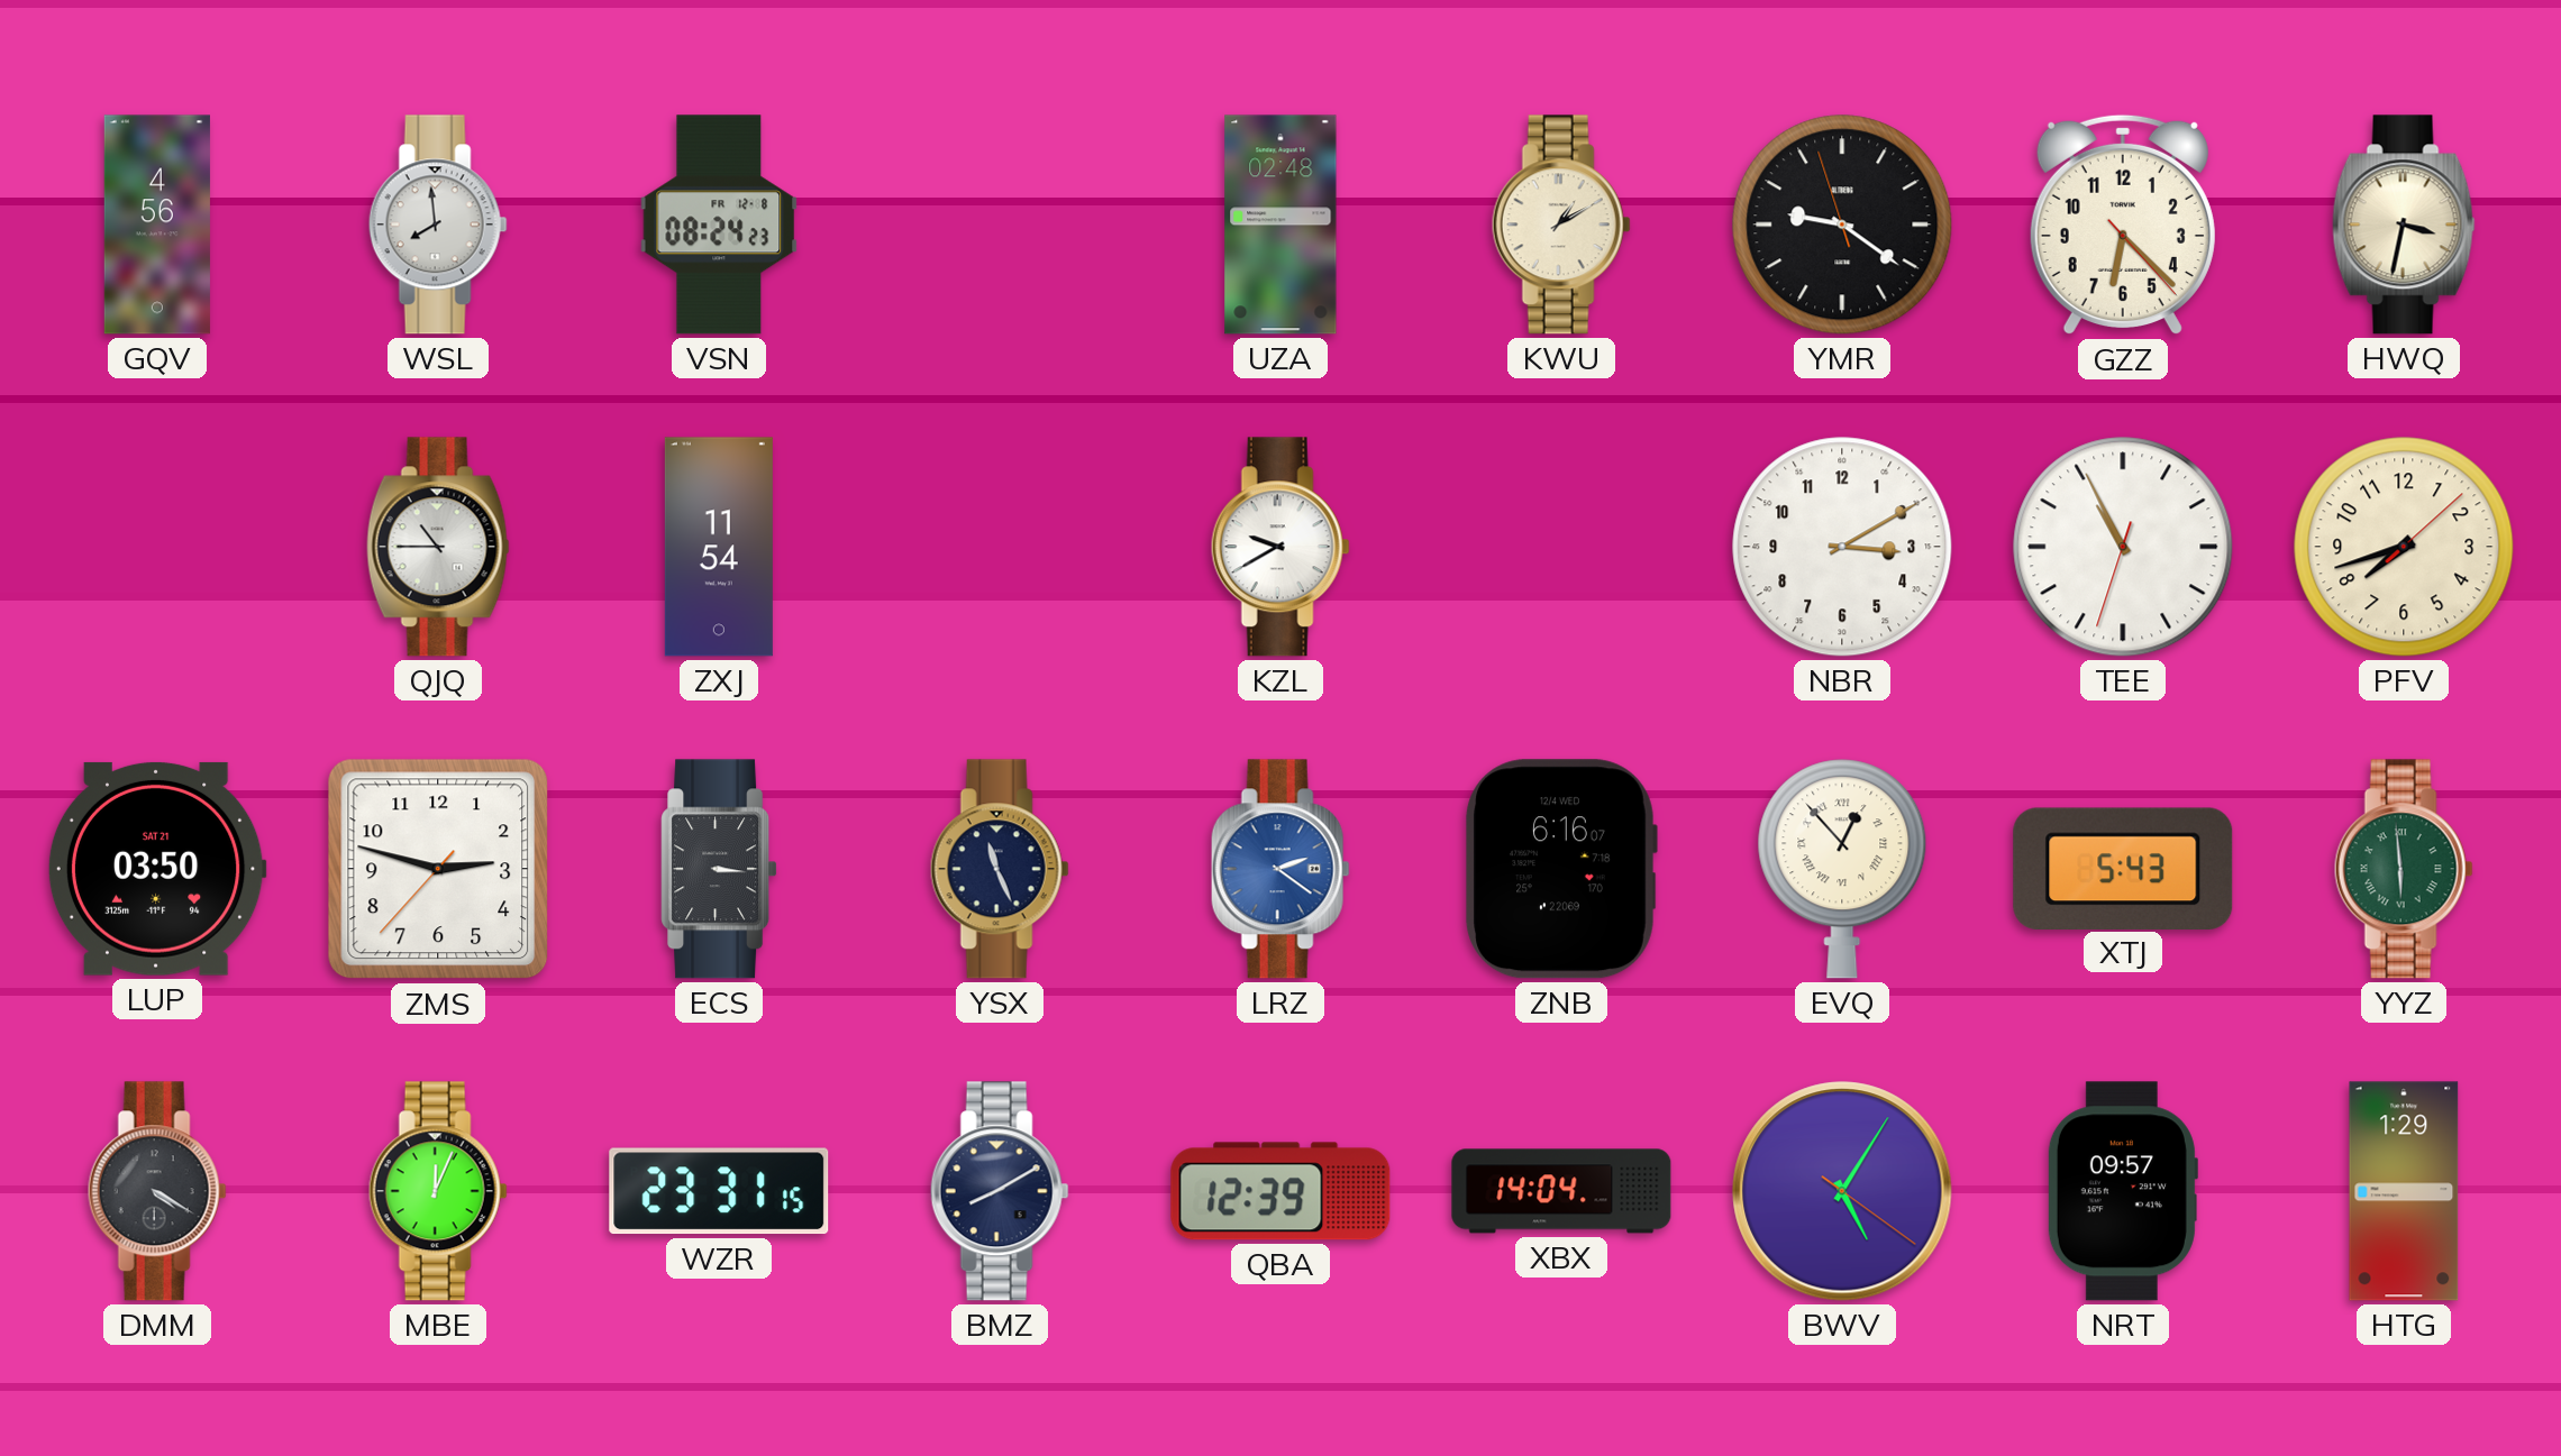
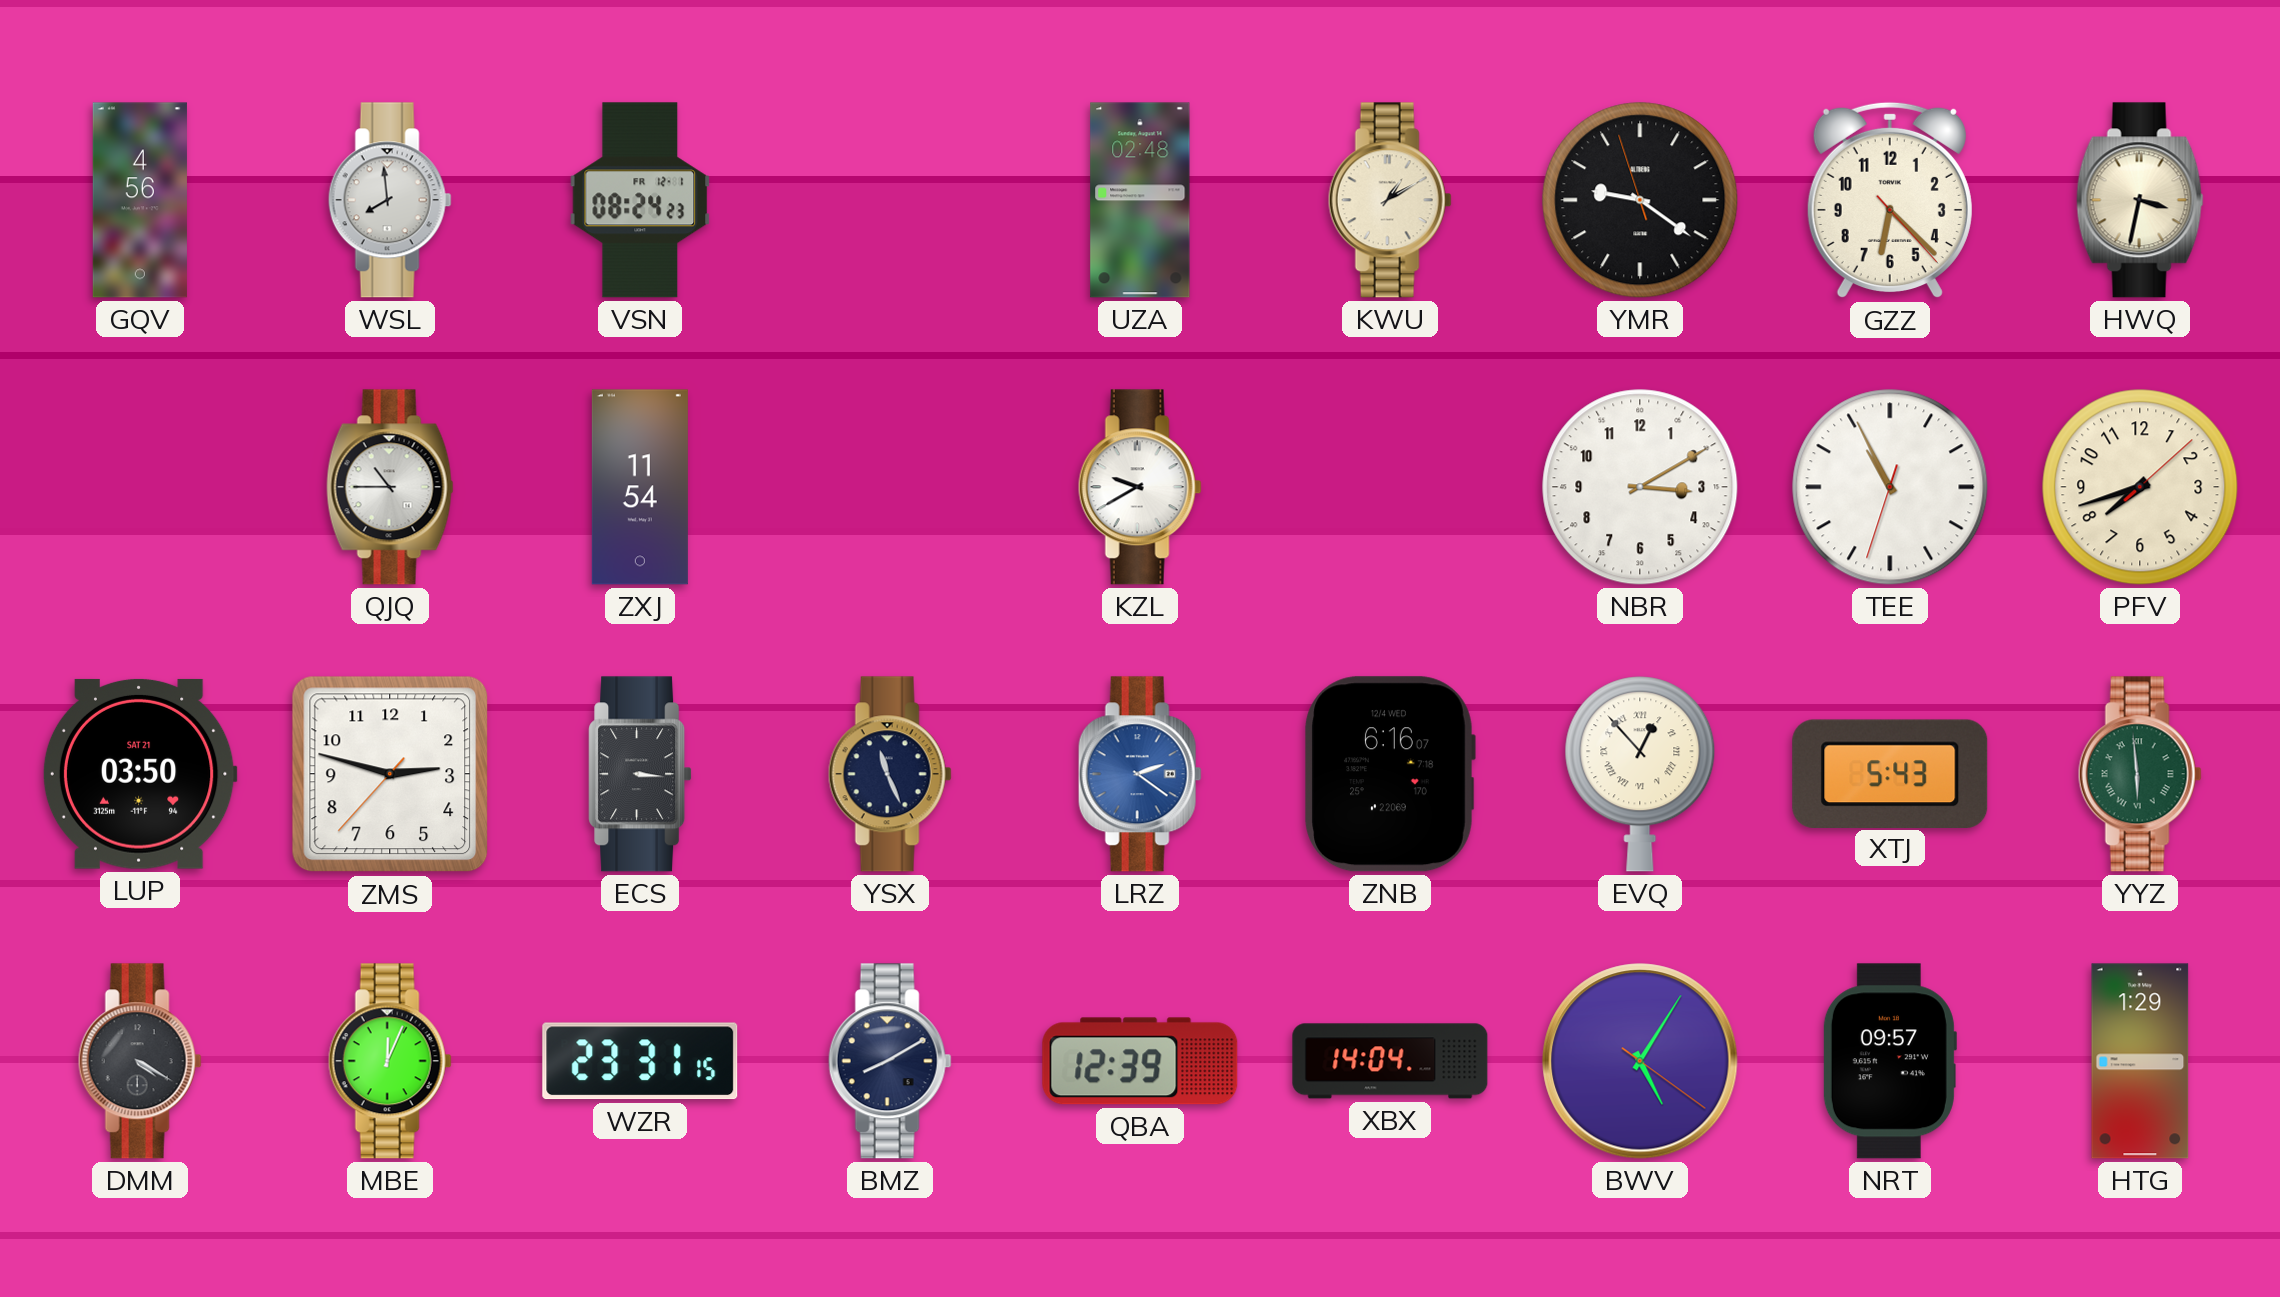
VSN date: FR 12-8 -> FR 12-1 (640, 200)
